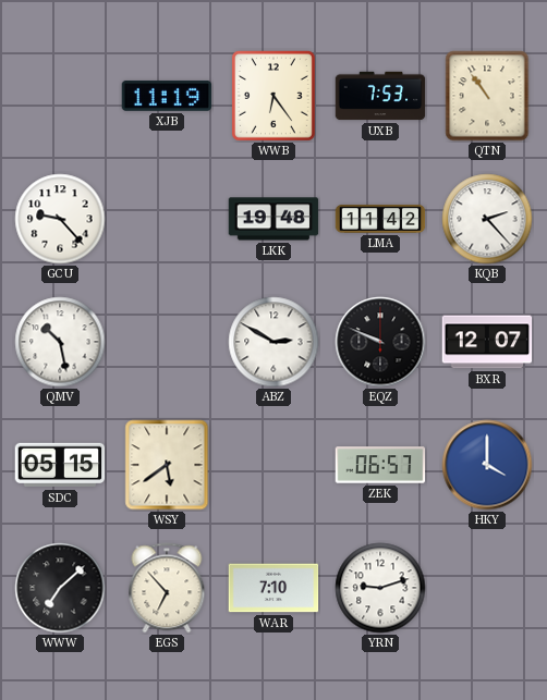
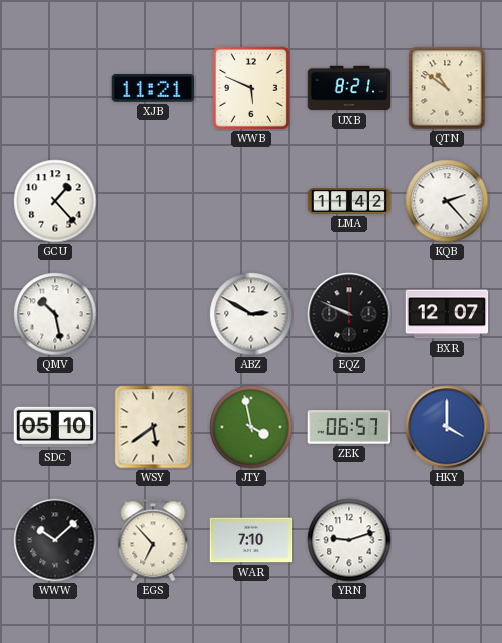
XJB: 11:19 -> 11:21 (153, 88)
WWB: 6:24 -> 5:49 (251, 89)
UXB: 7:53 -> 8:21 (349, 88)
QTN: 10:54 -> 10:51 (447, 88)
GCU: 9:23 -> 1:23 (55, 201)
LKK: 19:48 -> none (273, 219)
SDC: 05:15 -> 05:10 (55, 427)
JTY: none -> 3:58 (251, 427)
WWW: 7:08 -> 10:08 (55, 540)
